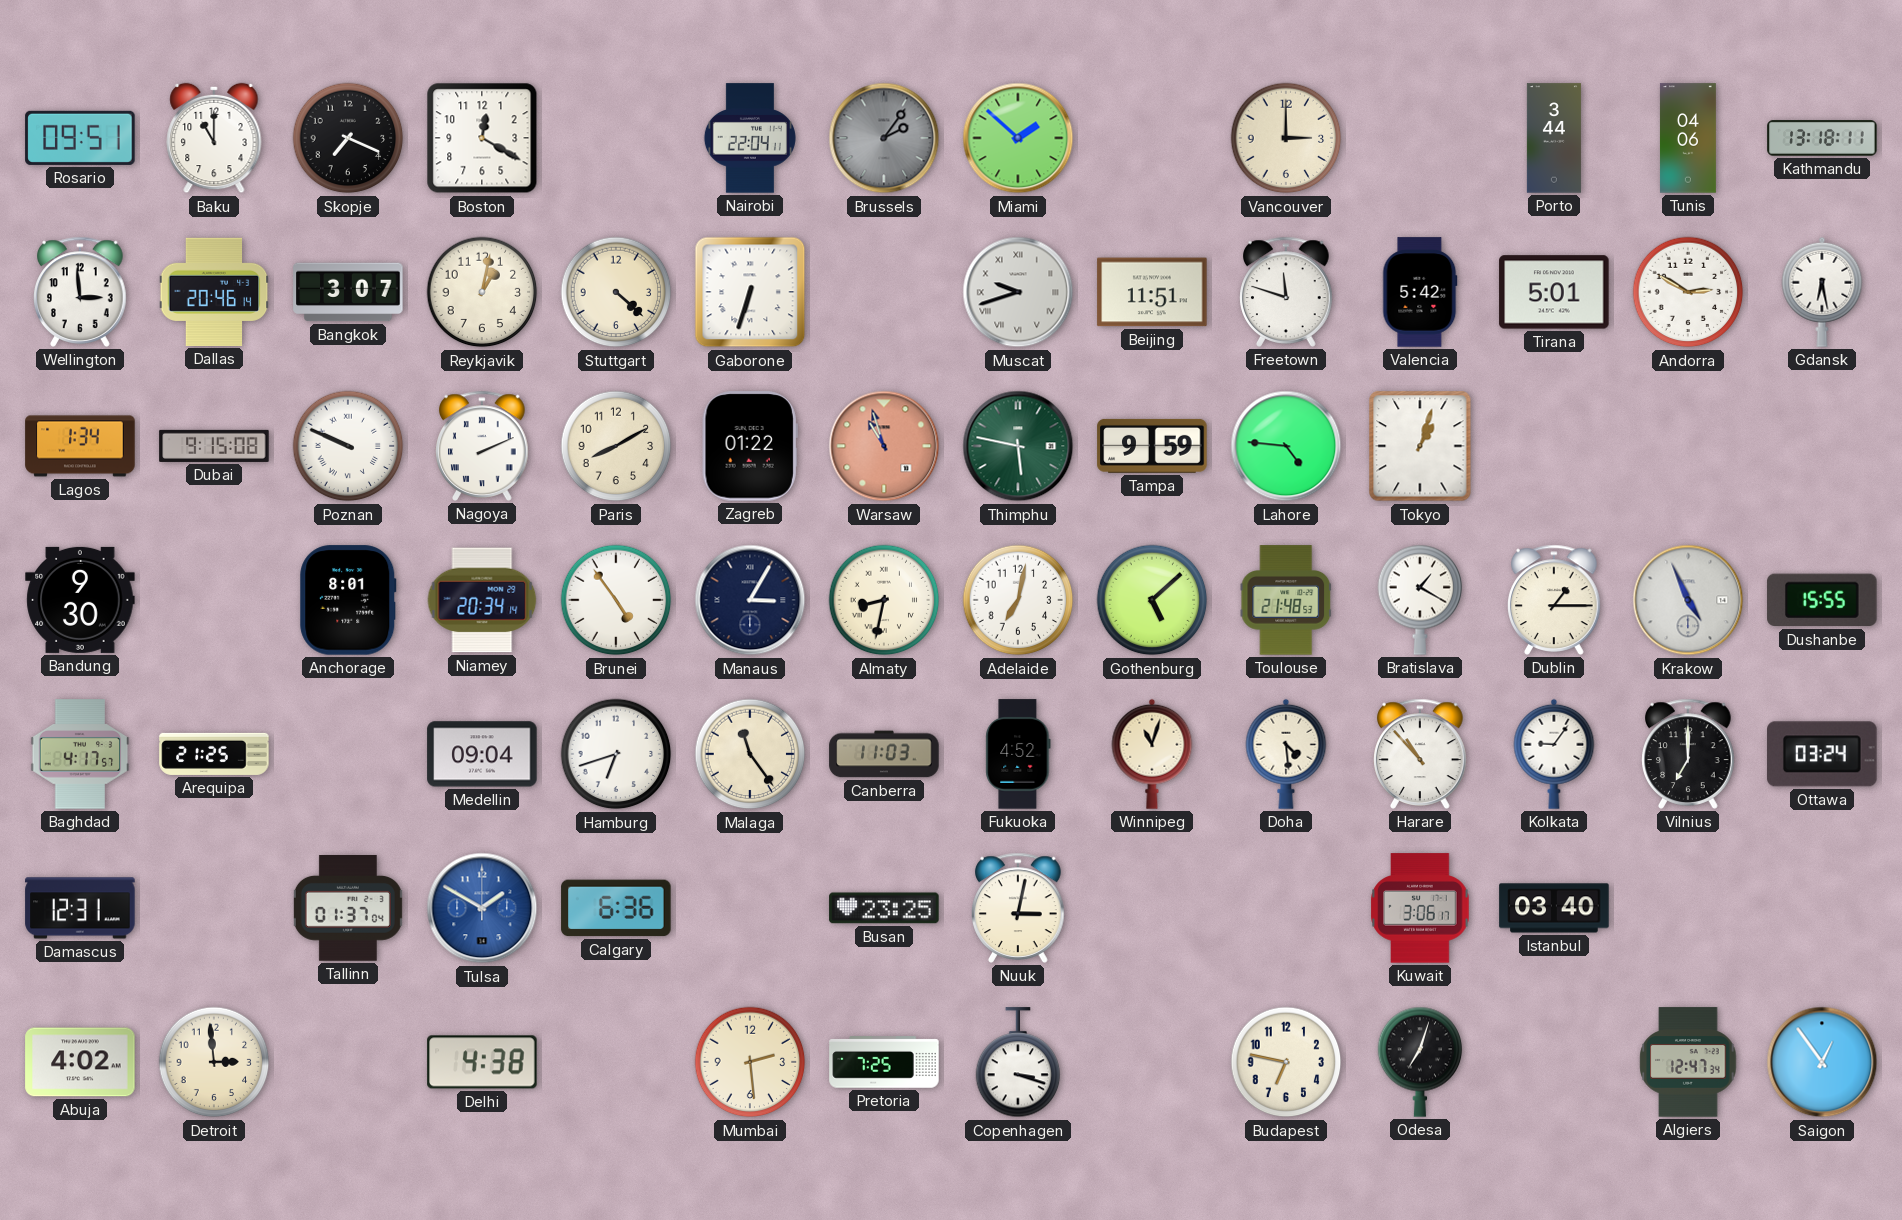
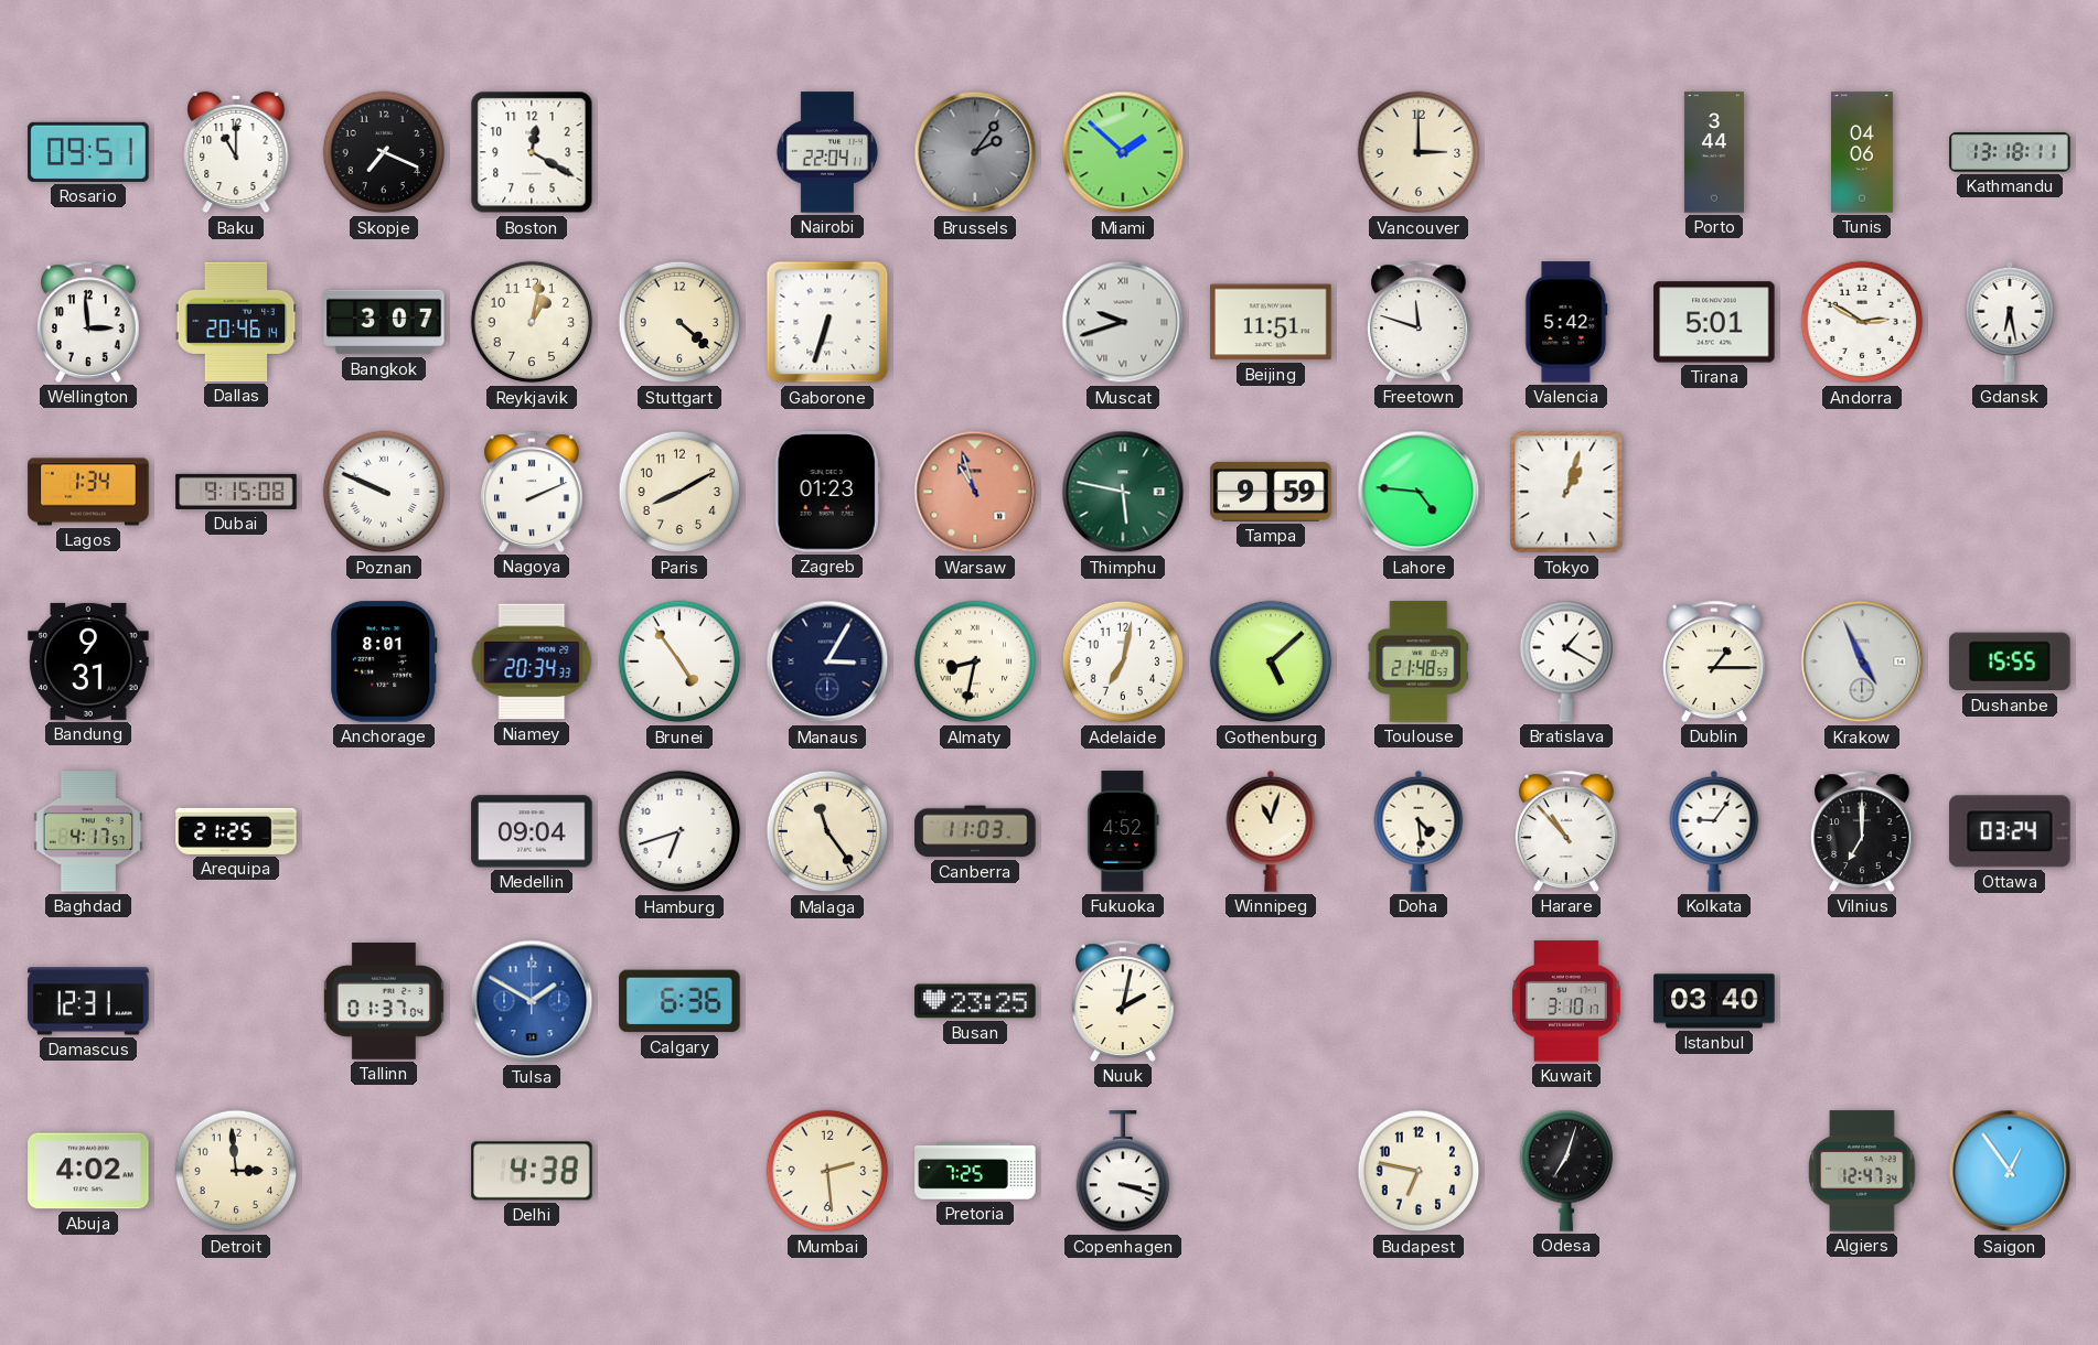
Zagreb: 01:22 -> 01:23 (827, 492)
Bandung: 9:30 -> 9:31 (88, 661)
Niamey: 20:34:14 -> 20:34:33 (532, 661)
Nuuk: 3:02 -> 2:02 (1123, 1001)
Kuwait: 3:06 -> 3:10 (1566, 1001)
